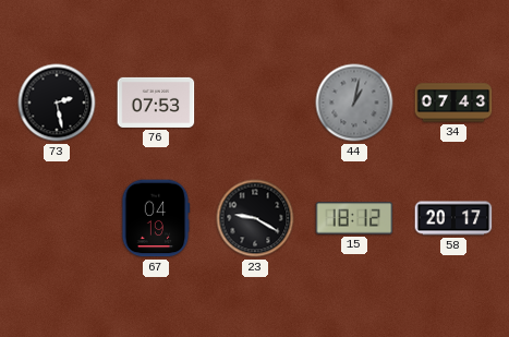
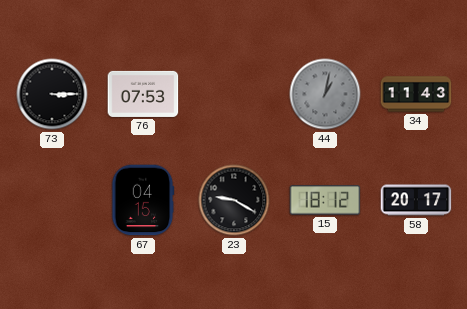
73: 2:28 -> 3:15 (52, 94)
34: 07:43 -> 11:43 (416, 94)
67: 04:19 -> 04:15 (143, 200)
